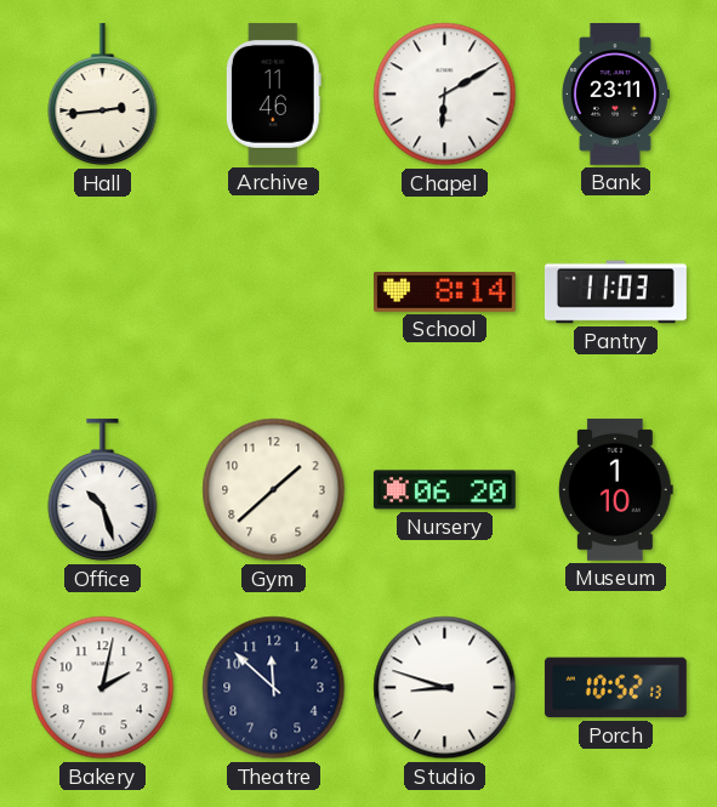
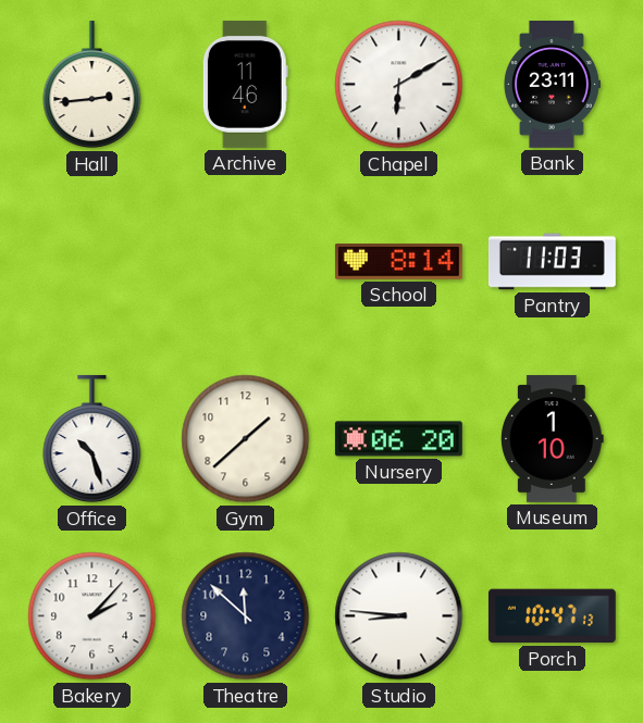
Bakery: 2:02 -> 2:07 (92, 616)
Studio: 8:48 -> 8:46 (399, 616)
Porch: 10:52 -> 10:47 (552, 616)
